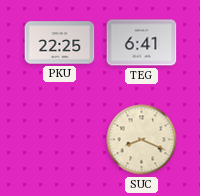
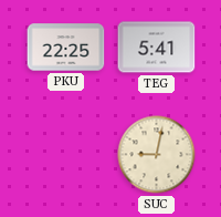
TEG: 6:41 -> 5:41 (157, 48)
SUC: 8:19 -> 9:02 (157, 155)
